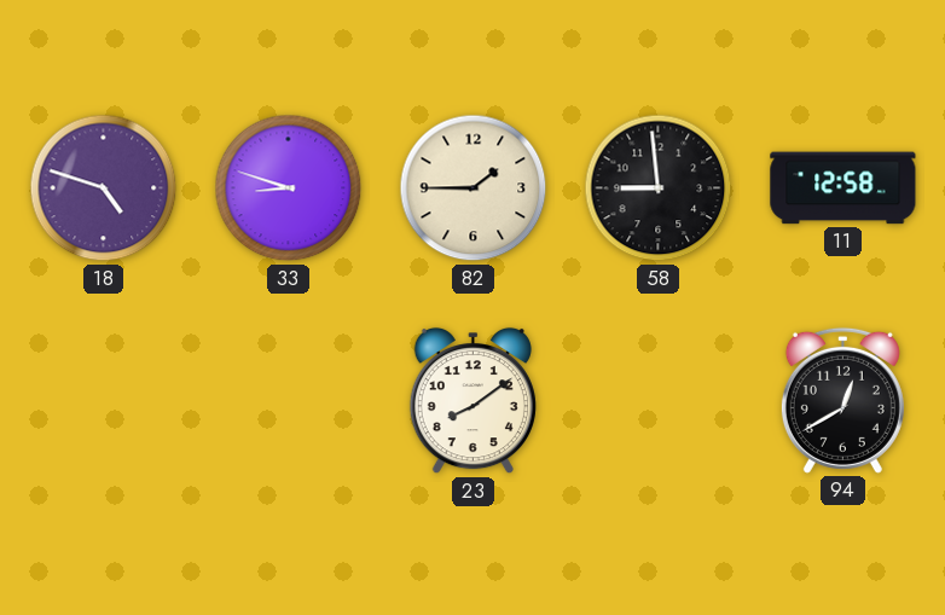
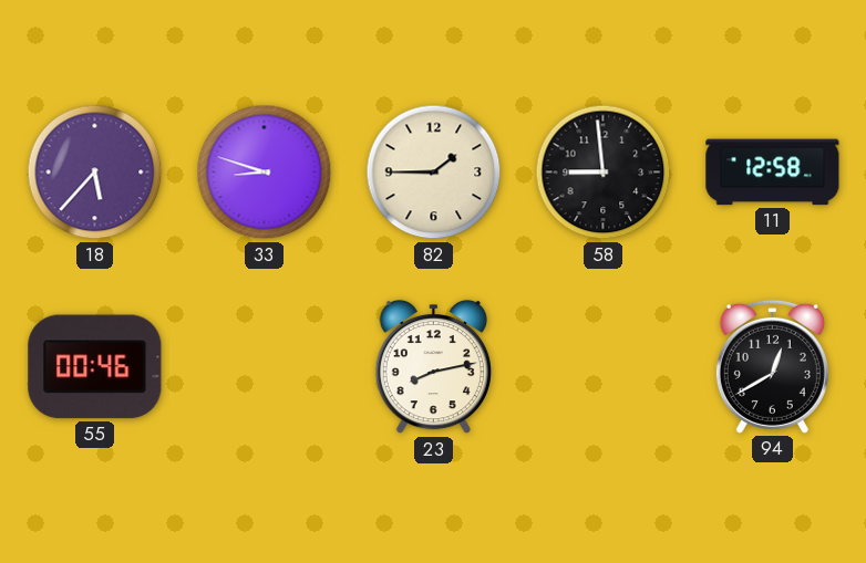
18: 4:48 -> 5:37 (95, 173)
55: none -> 00:46 (95, 367)
23: 8:09 -> 8:13 (433, 367)
